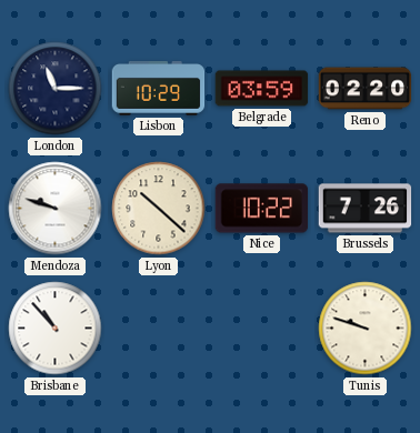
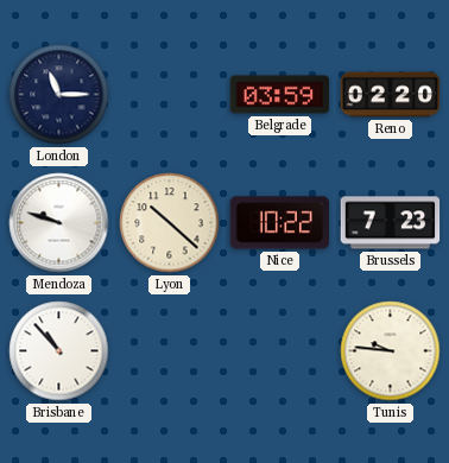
Lisbon: 10:29 -> none (159, 89)
Brussels: 7:26 -> 7:23 (391, 223)
Tunis: 9:48 -> 9:46 (391, 351)
